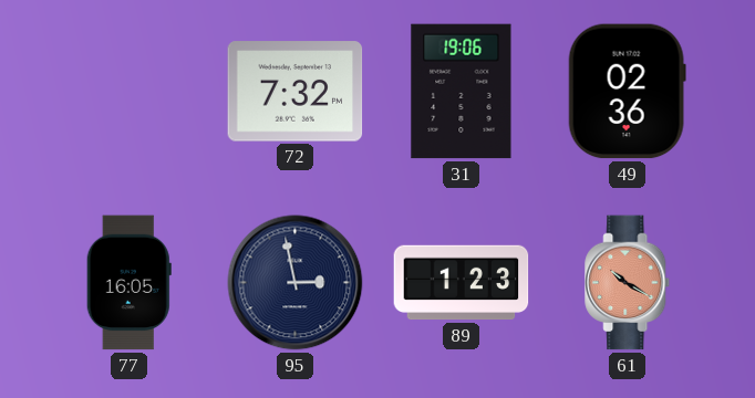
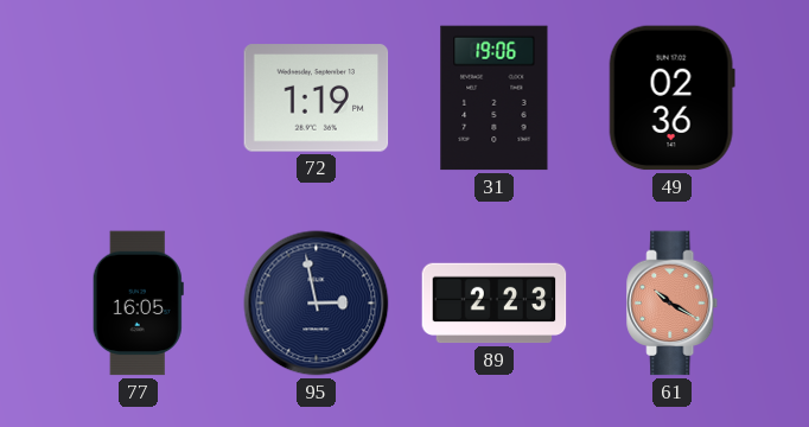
72: 7:32 -> 1:19 (317, 98)
89: 1:23 -> 2:23 (495, 304)
